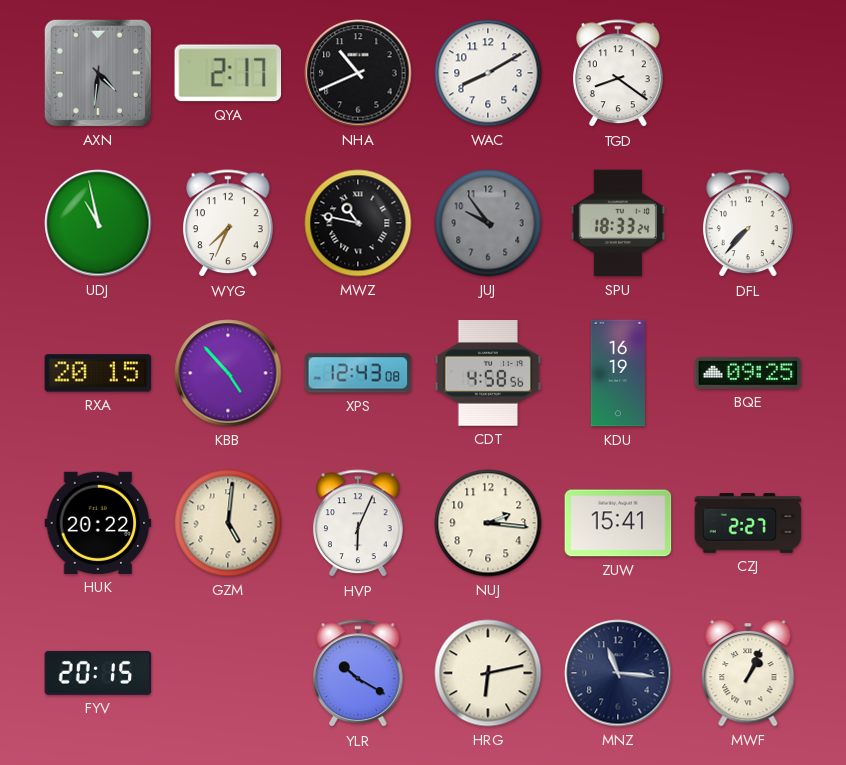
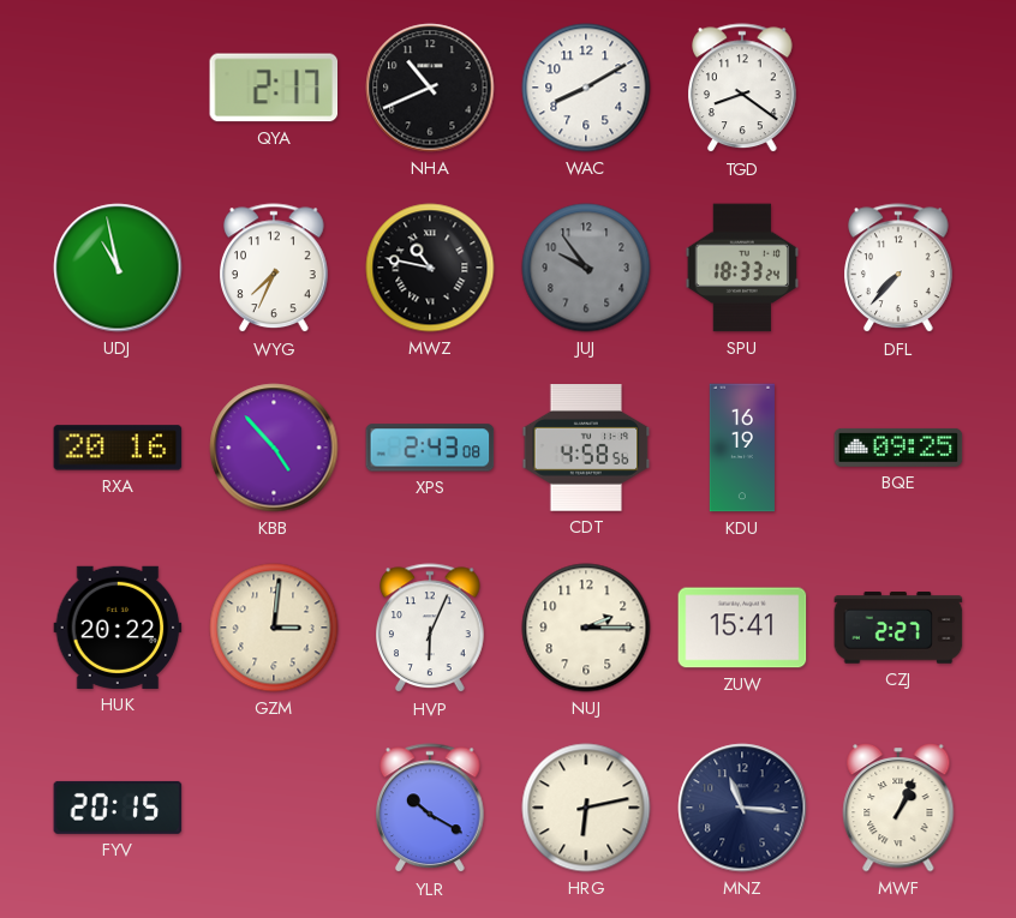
AXN: 4:31 -> none (98, 73)
RXA: 20:15 -> 20:16 (118, 448)
XPS: 12:43 -> 2:43 (430, 448)
GZM: 5:01 -> 3:01 (274, 628)
NUJ: 2:16 -> 2:15 (586, 628)
